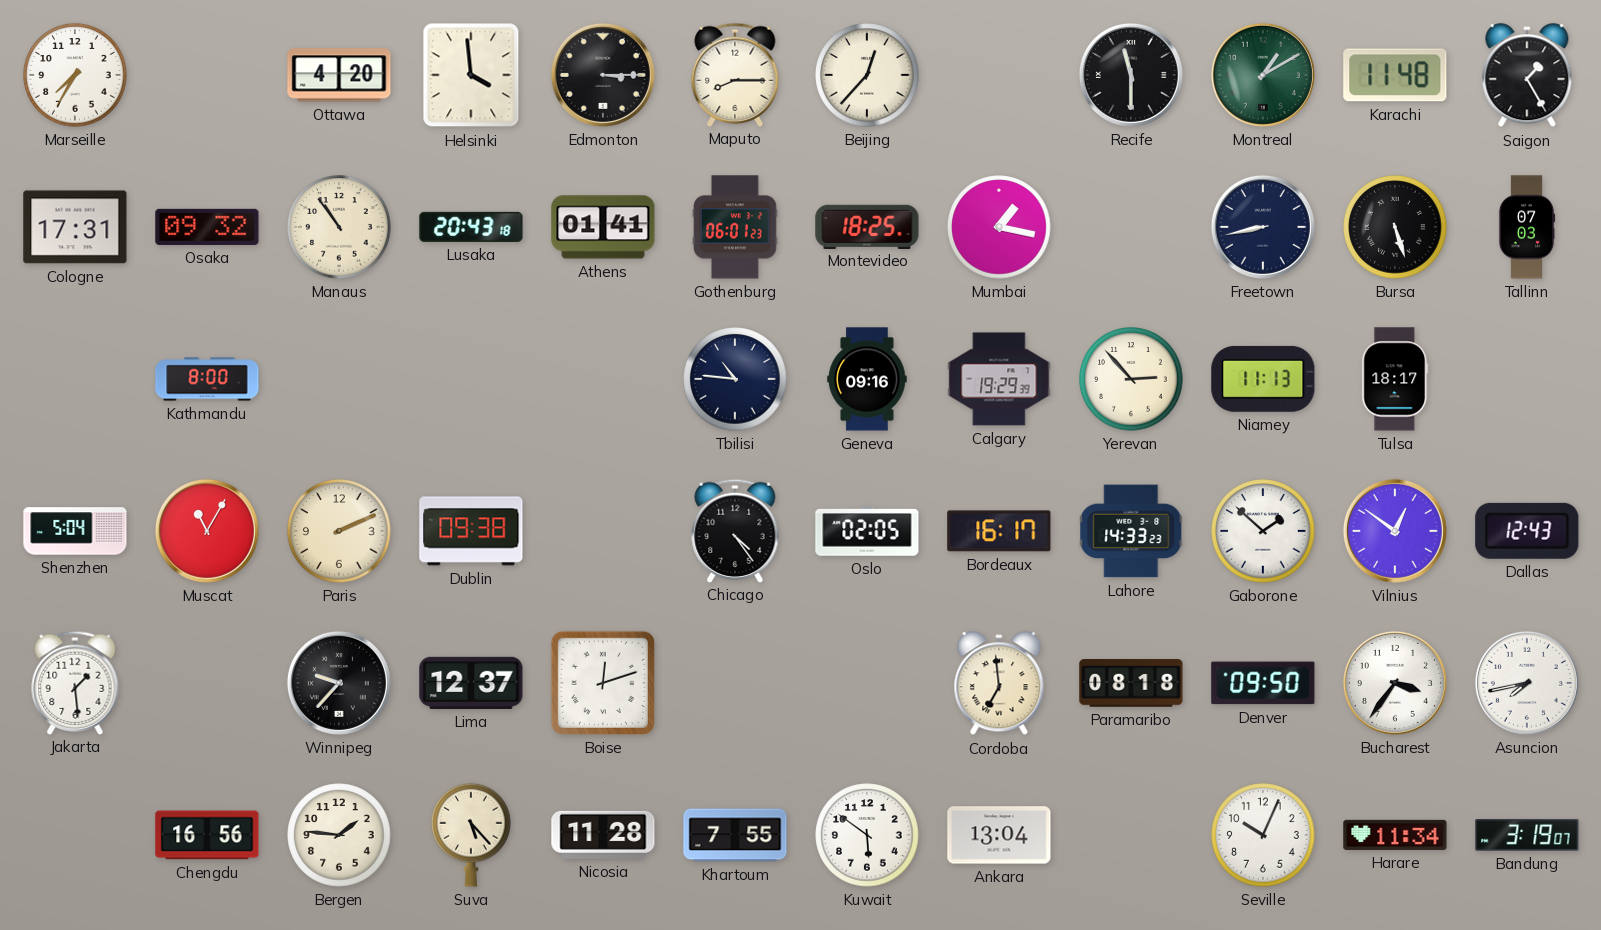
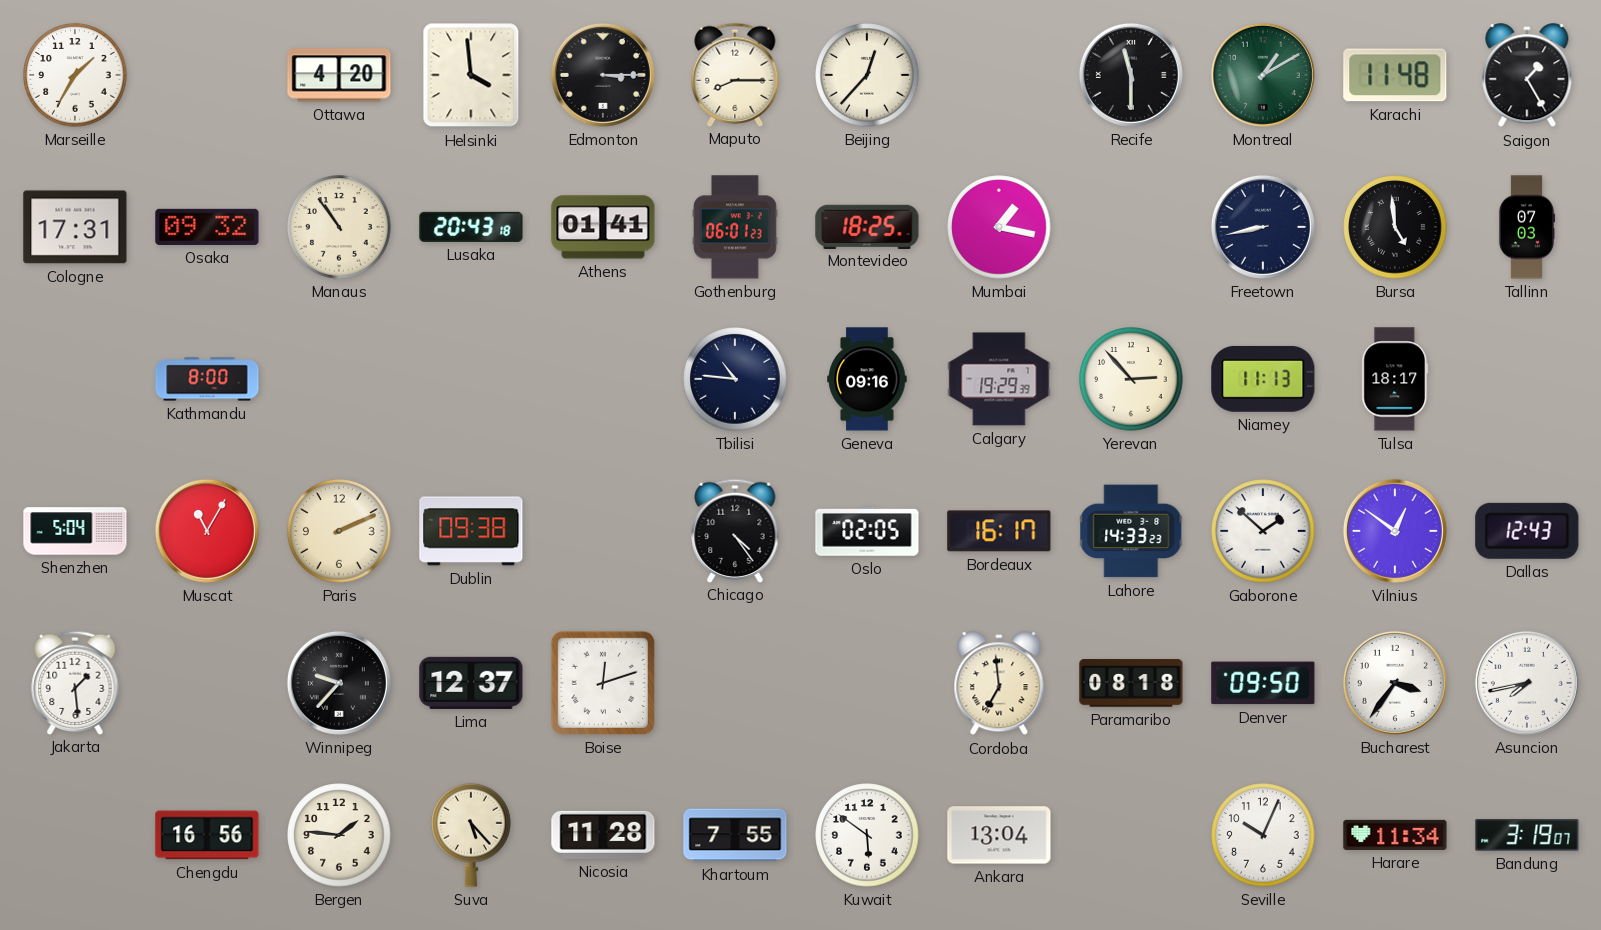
Marseille: 7:35 -> 1:35 (75, 75)
Bursa: 5:27 -> 4:59 (1395, 227)
